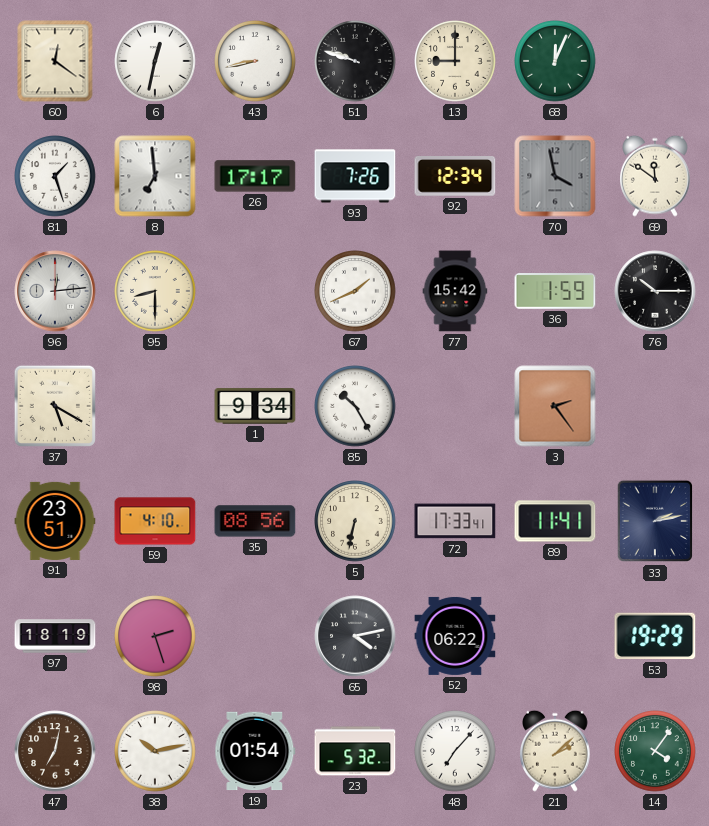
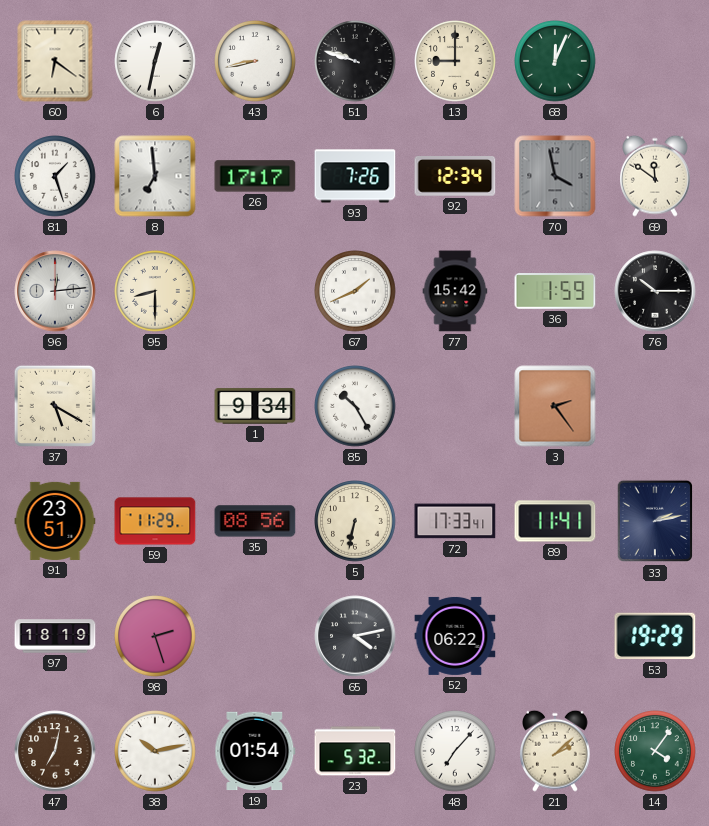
60: 12:21 -> 6:21 (55, 61)
59: 4:10 -> 11:29 (155, 521)
